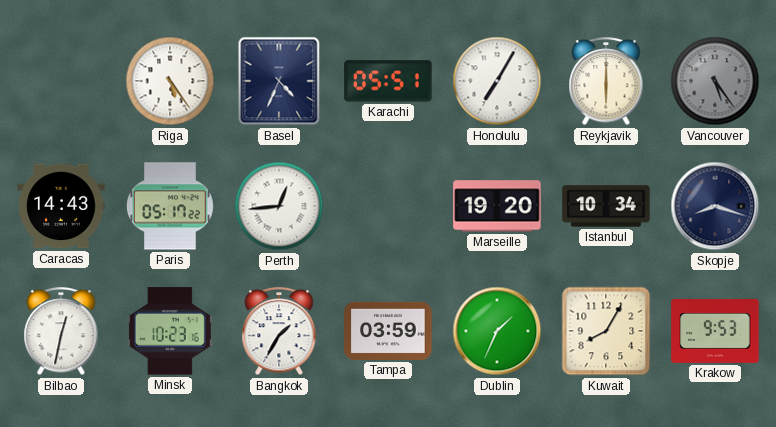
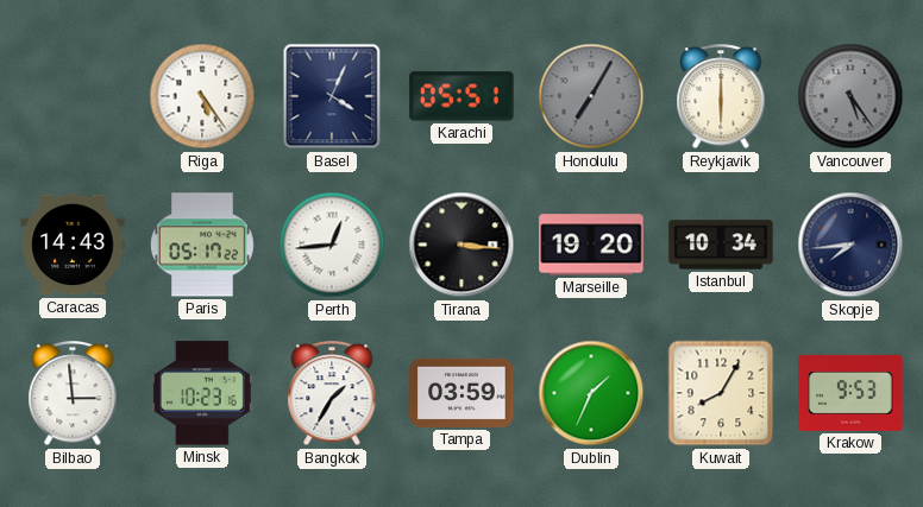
Basel: 4:34 -> 4:04 (332, 96)
Honolulu dial: white -> grey (591, 96)
Tirana: none -> 3:16 (461, 245)
Skopje: 8:18 -> 7:44 (850, 245)
Bilbao: 12:32 -> 2:59 (73, 394)
